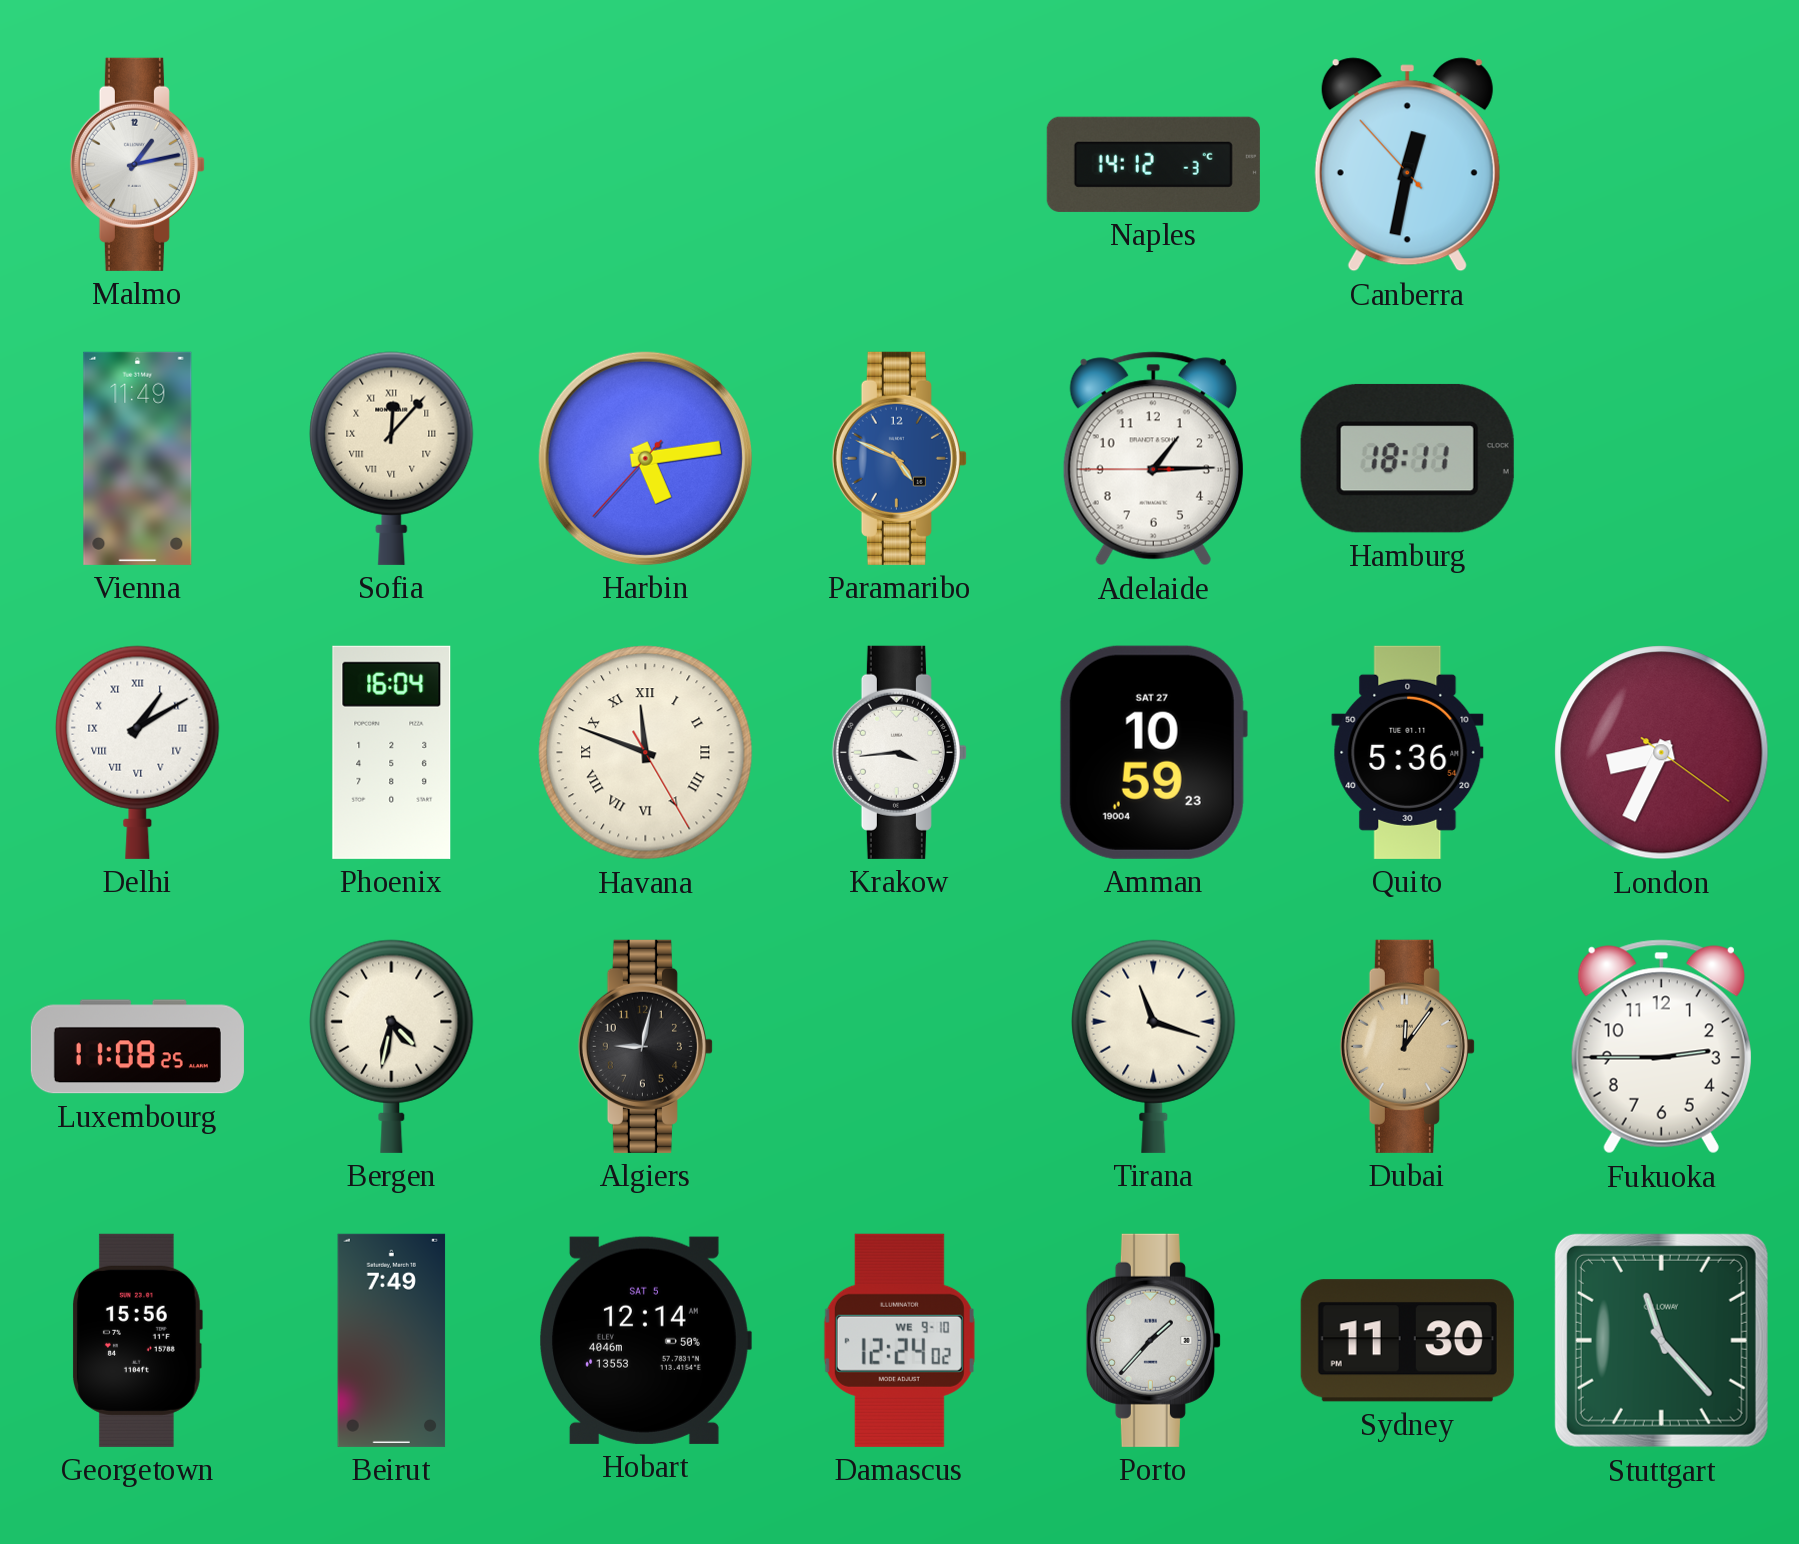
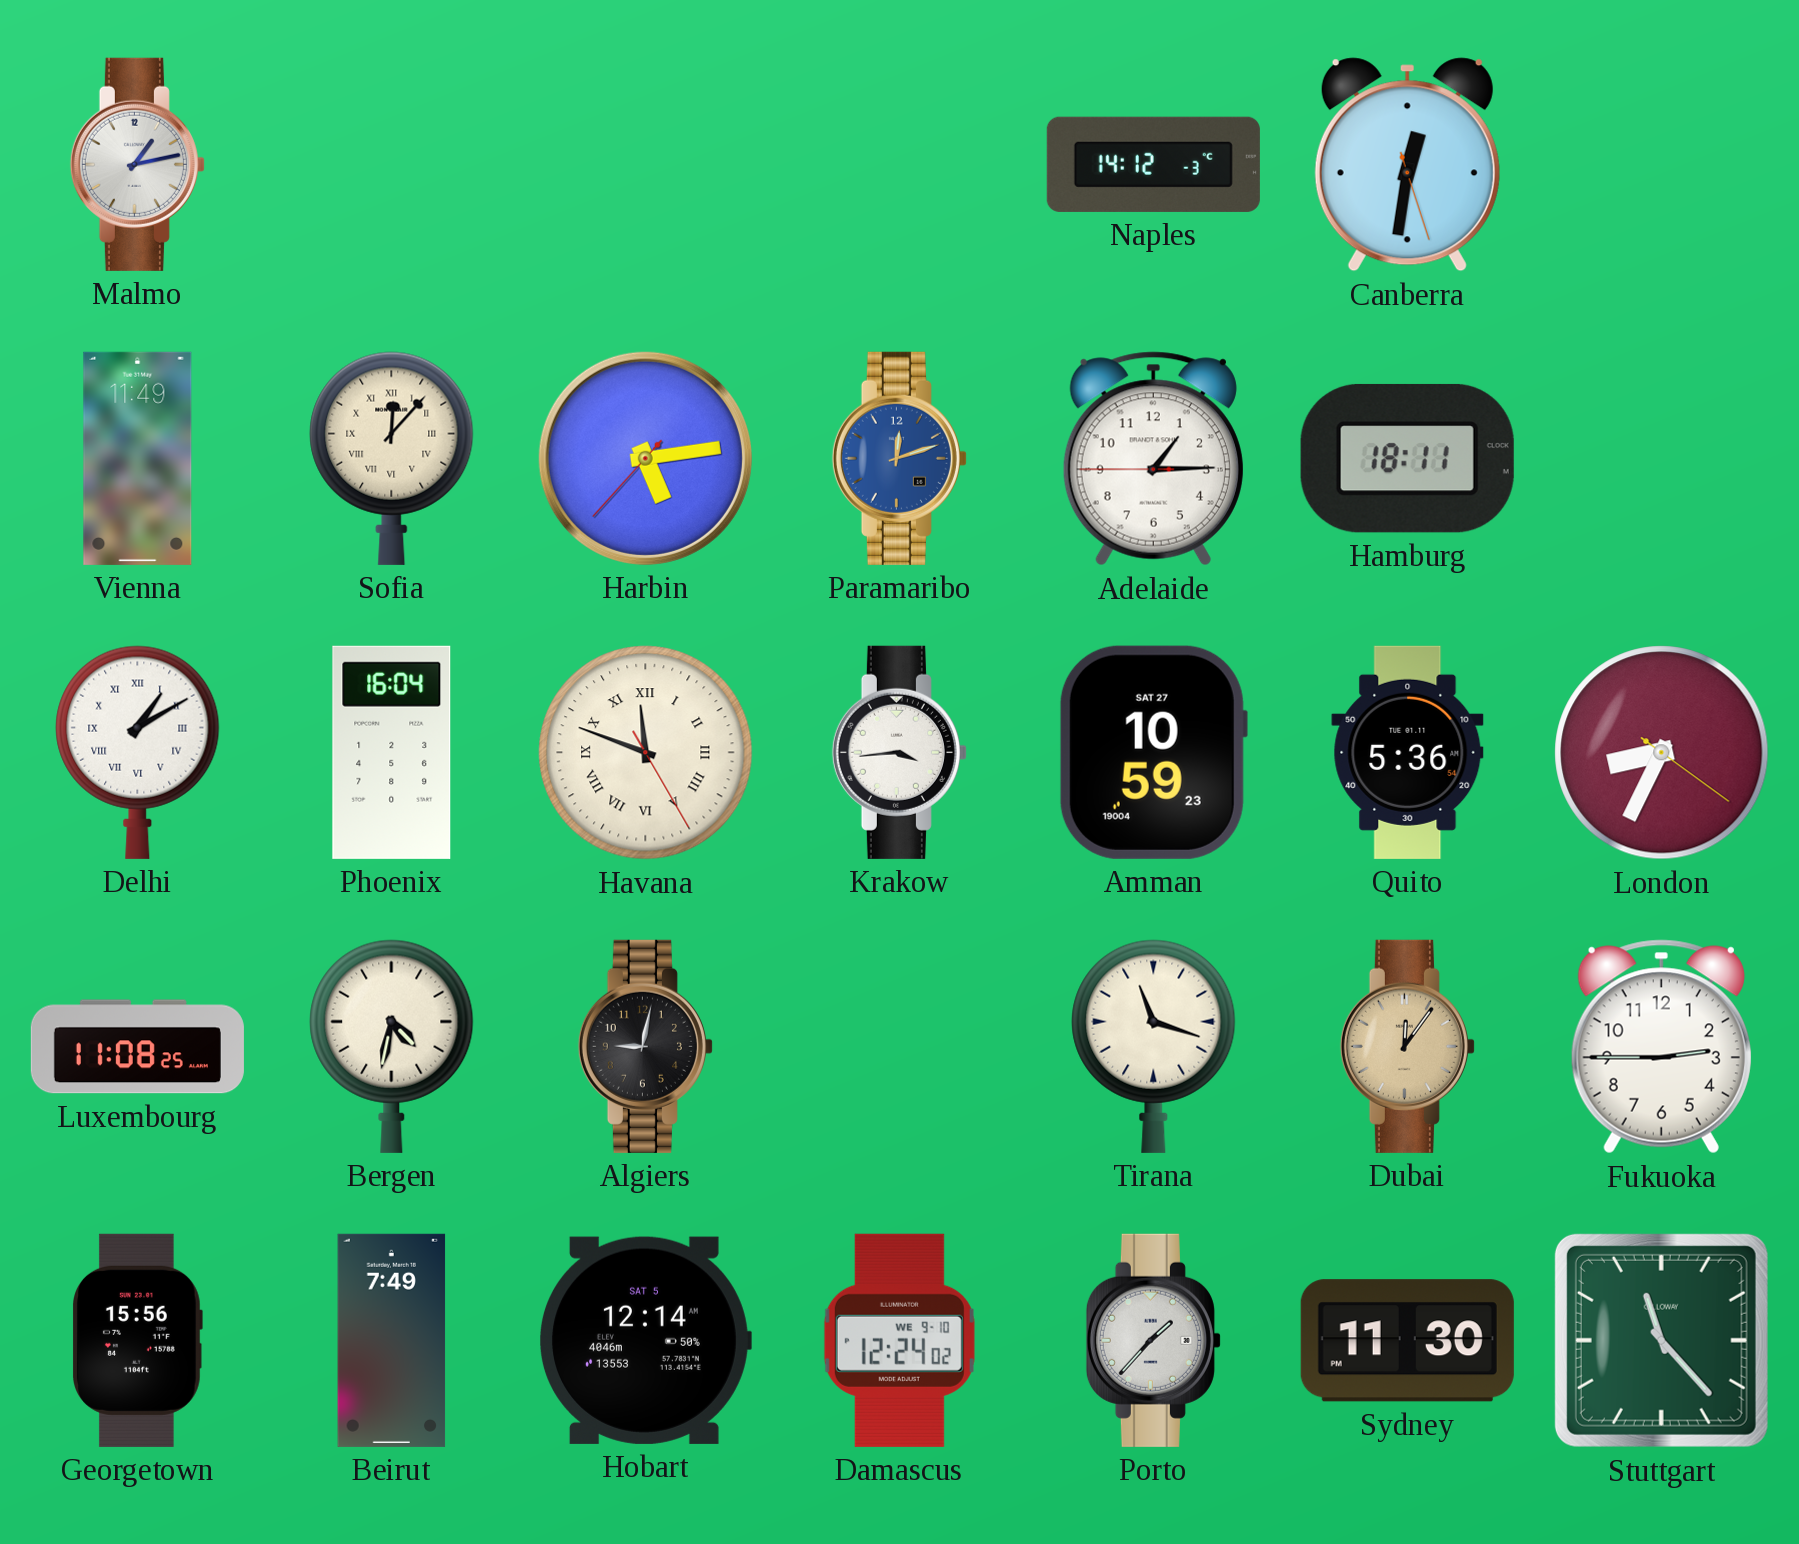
Canberra: 12:31:53 -> 12:31:27 (1407, 165)
Paramaribo: 4:49 -> 12:12 (899, 458)
